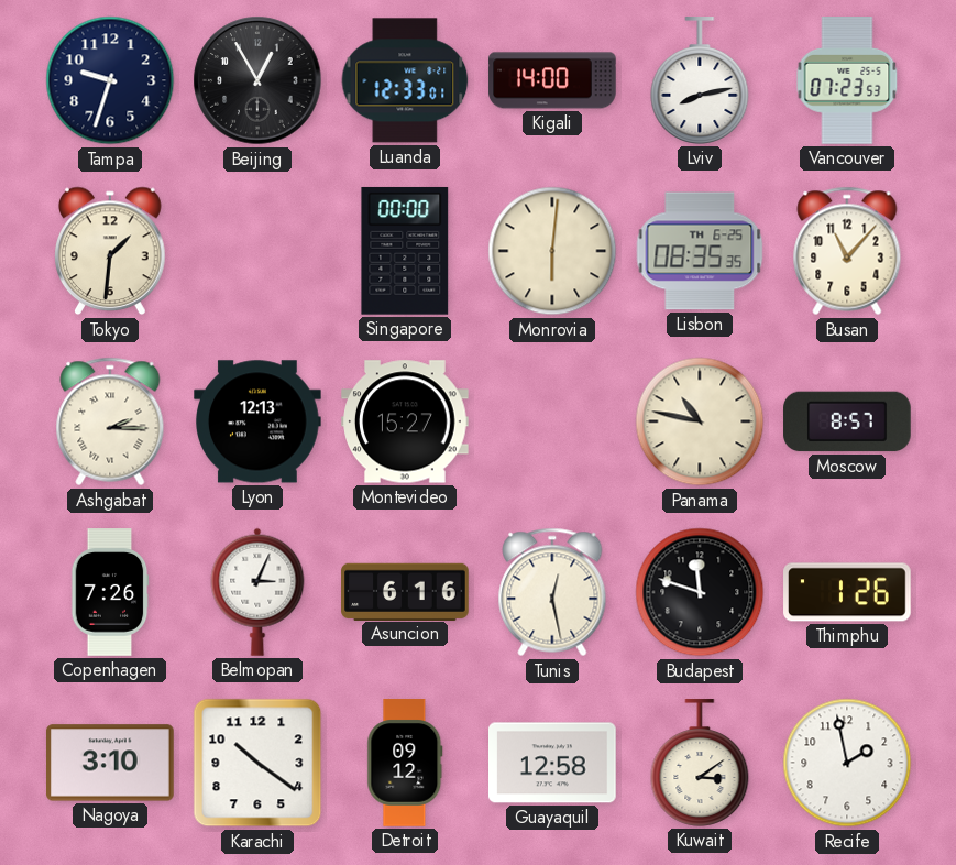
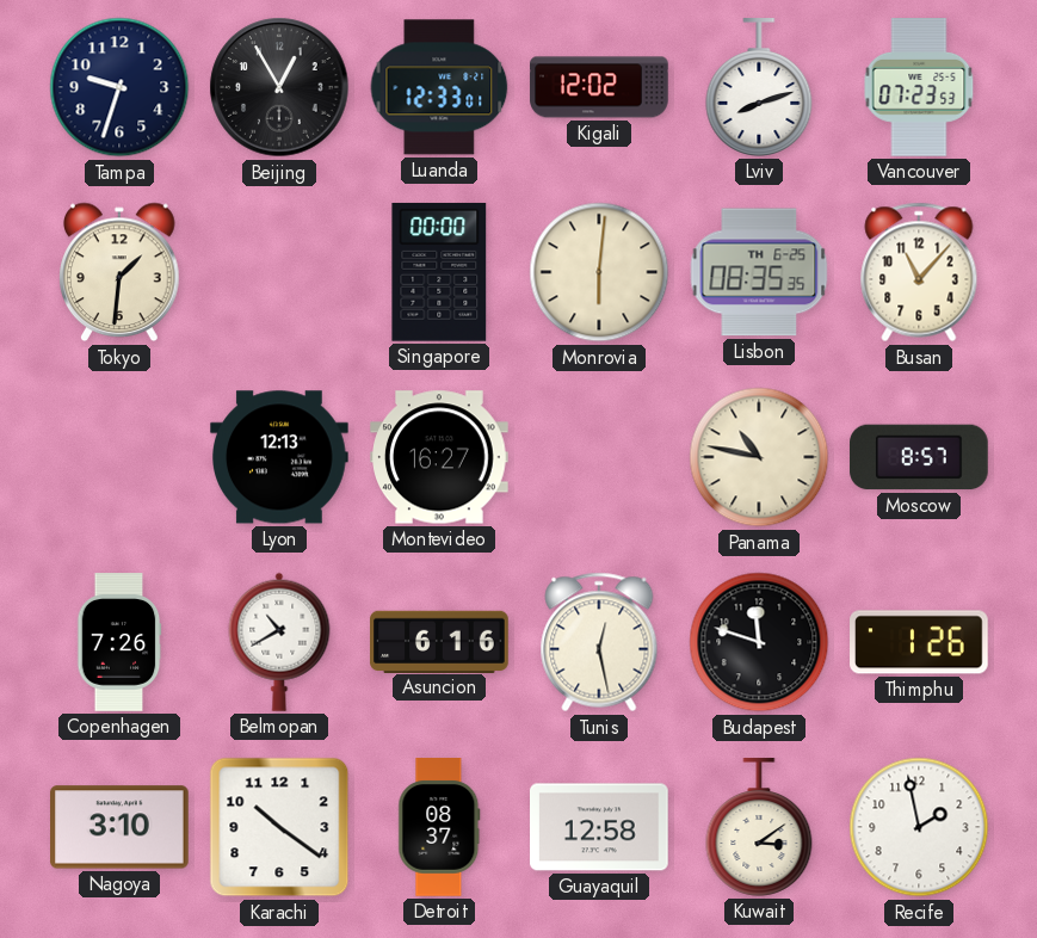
Kigali: 14:00 -> 12:02 (599, 87)
Lviv: 8:13 -> 8:12 (759, 87)
Ashgabat: 2:15 -> none (110, 421)
Montevideo: 15:27 -> 16:27 (439, 457)
Belmopan: 3:04 -> 10:40 (279, 642)
Detroit: 09:12 -> 08:37 (439, 827)
